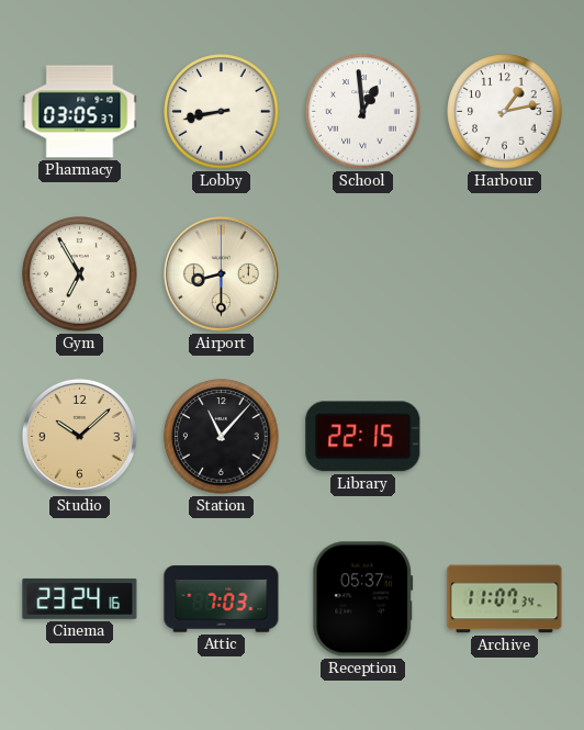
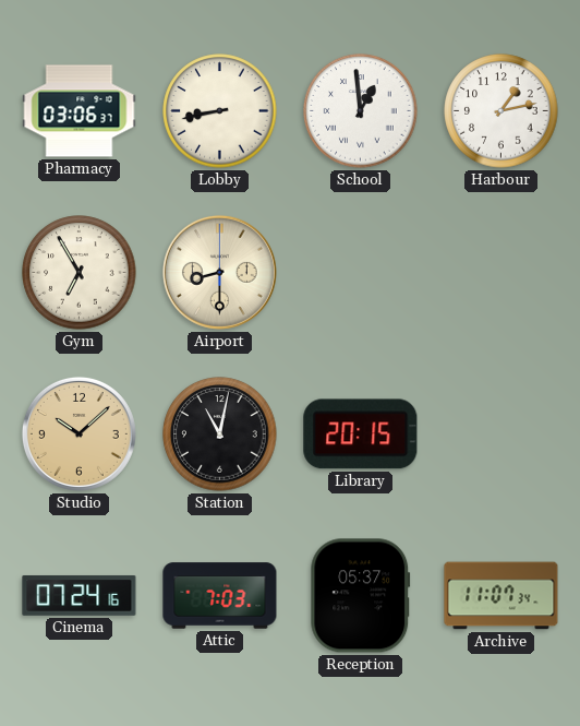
Pharmacy: 03:05 -> 03:06 (80, 111)
Station: 11:07 -> 11:02 (220, 435)
Library: 22:15 -> 20:15 (361, 435)
Cinema: 23:24 -> 07:24 (80, 596)
